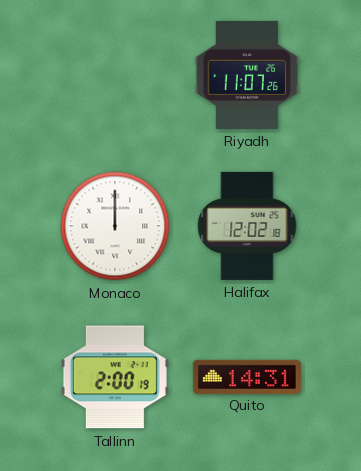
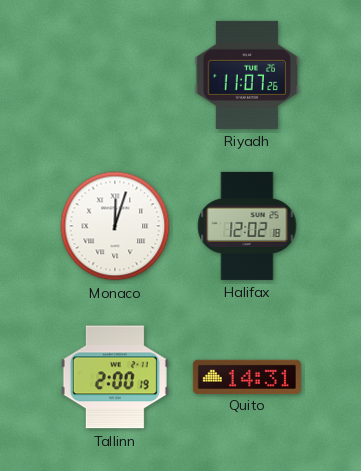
Monaco: 12:00 -> 12:03 (115, 226)
